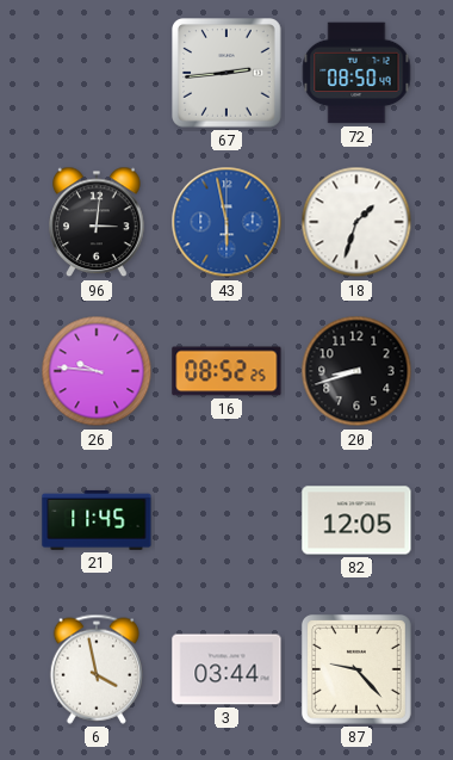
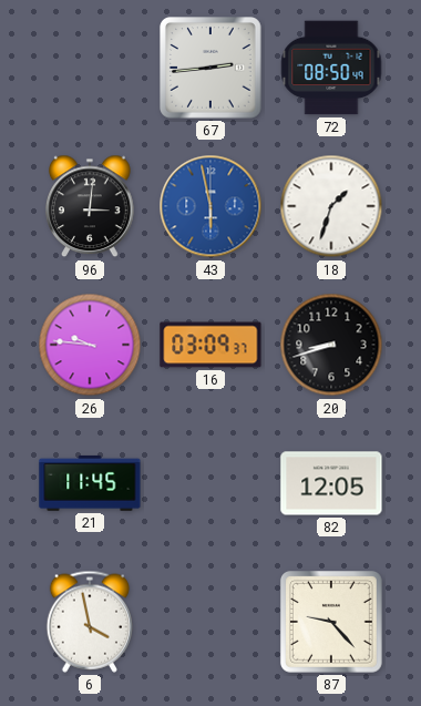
16: 08:52 -> 03:09 (210, 345)
3: 03:44 -> none (226, 669)
